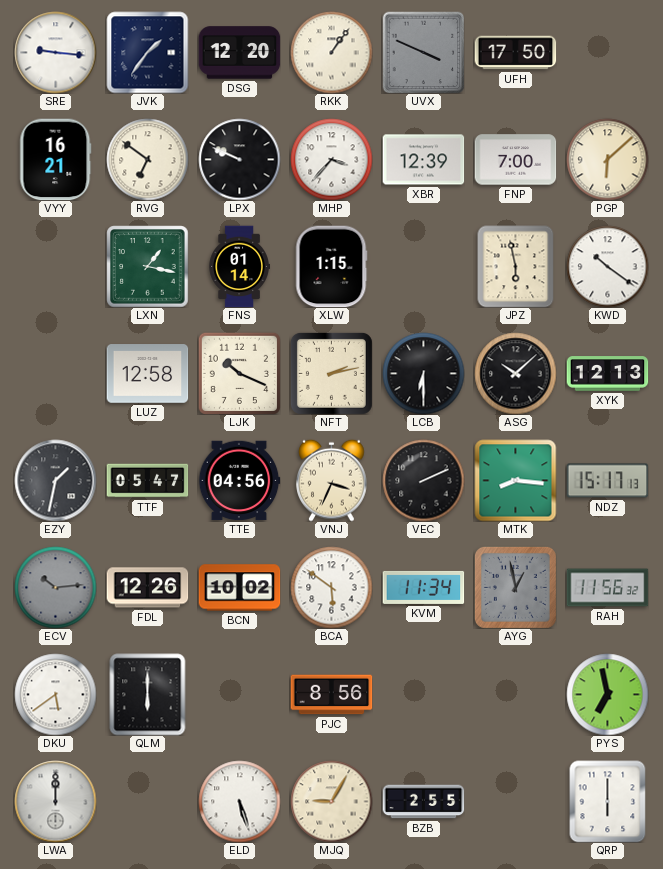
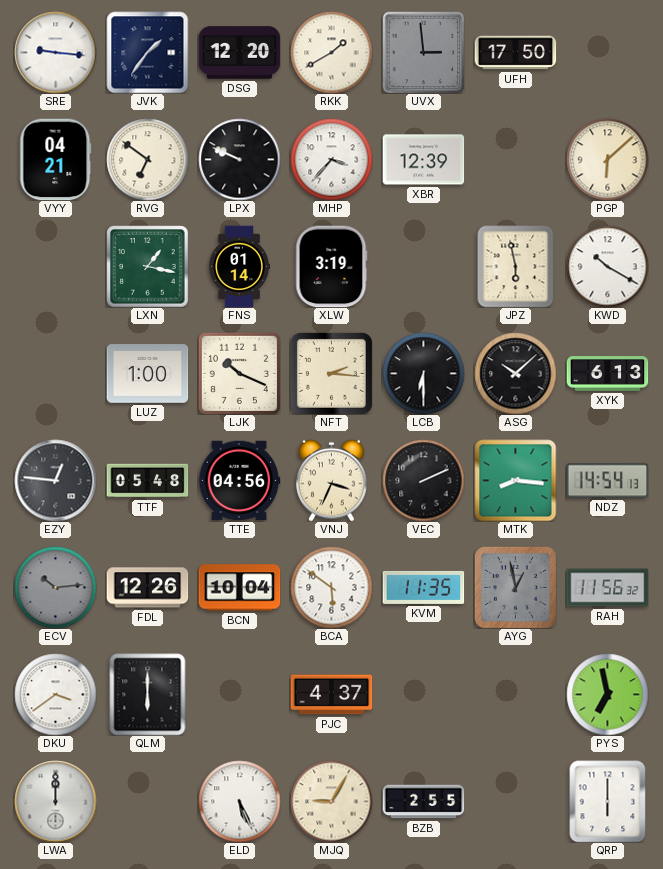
RKK: 1:06 -> 1:40 (331, 52)
UVX: 3:49 -> 2:59 (423, 52)
VYY: 16:21 -> 04:21 (56, 159)
FNP: 7:00 -> none (515, 160)
XLW: 1:15 -> 3:19 (331, 266)
KWD: 10:21 -> 10:20 (607, 266)
LUZ: 12:58 -> 1:00 (147, 374)
NFT: 2:13 -> 2:16 (331, 373)
XYK: 12:13 -> 6:13 (607, 374)
EZY: 1:32 -> 12:46 (55, 480)
TTF: 05:47 -> 05:48 (147, 481)
NDZ: 15:17 -> 14:54 (607, 481)
BCN: 10:02 -> 10:04 (239, 588)
KVM: 11:34 -> 11:35 (423, 587)
DKU: 5:39 -> 3:39 (55, 694)
PJC: 8:56 -> 4:37 (331, 695)
ELD: 5:27 -> 5:26 (239, 801)
